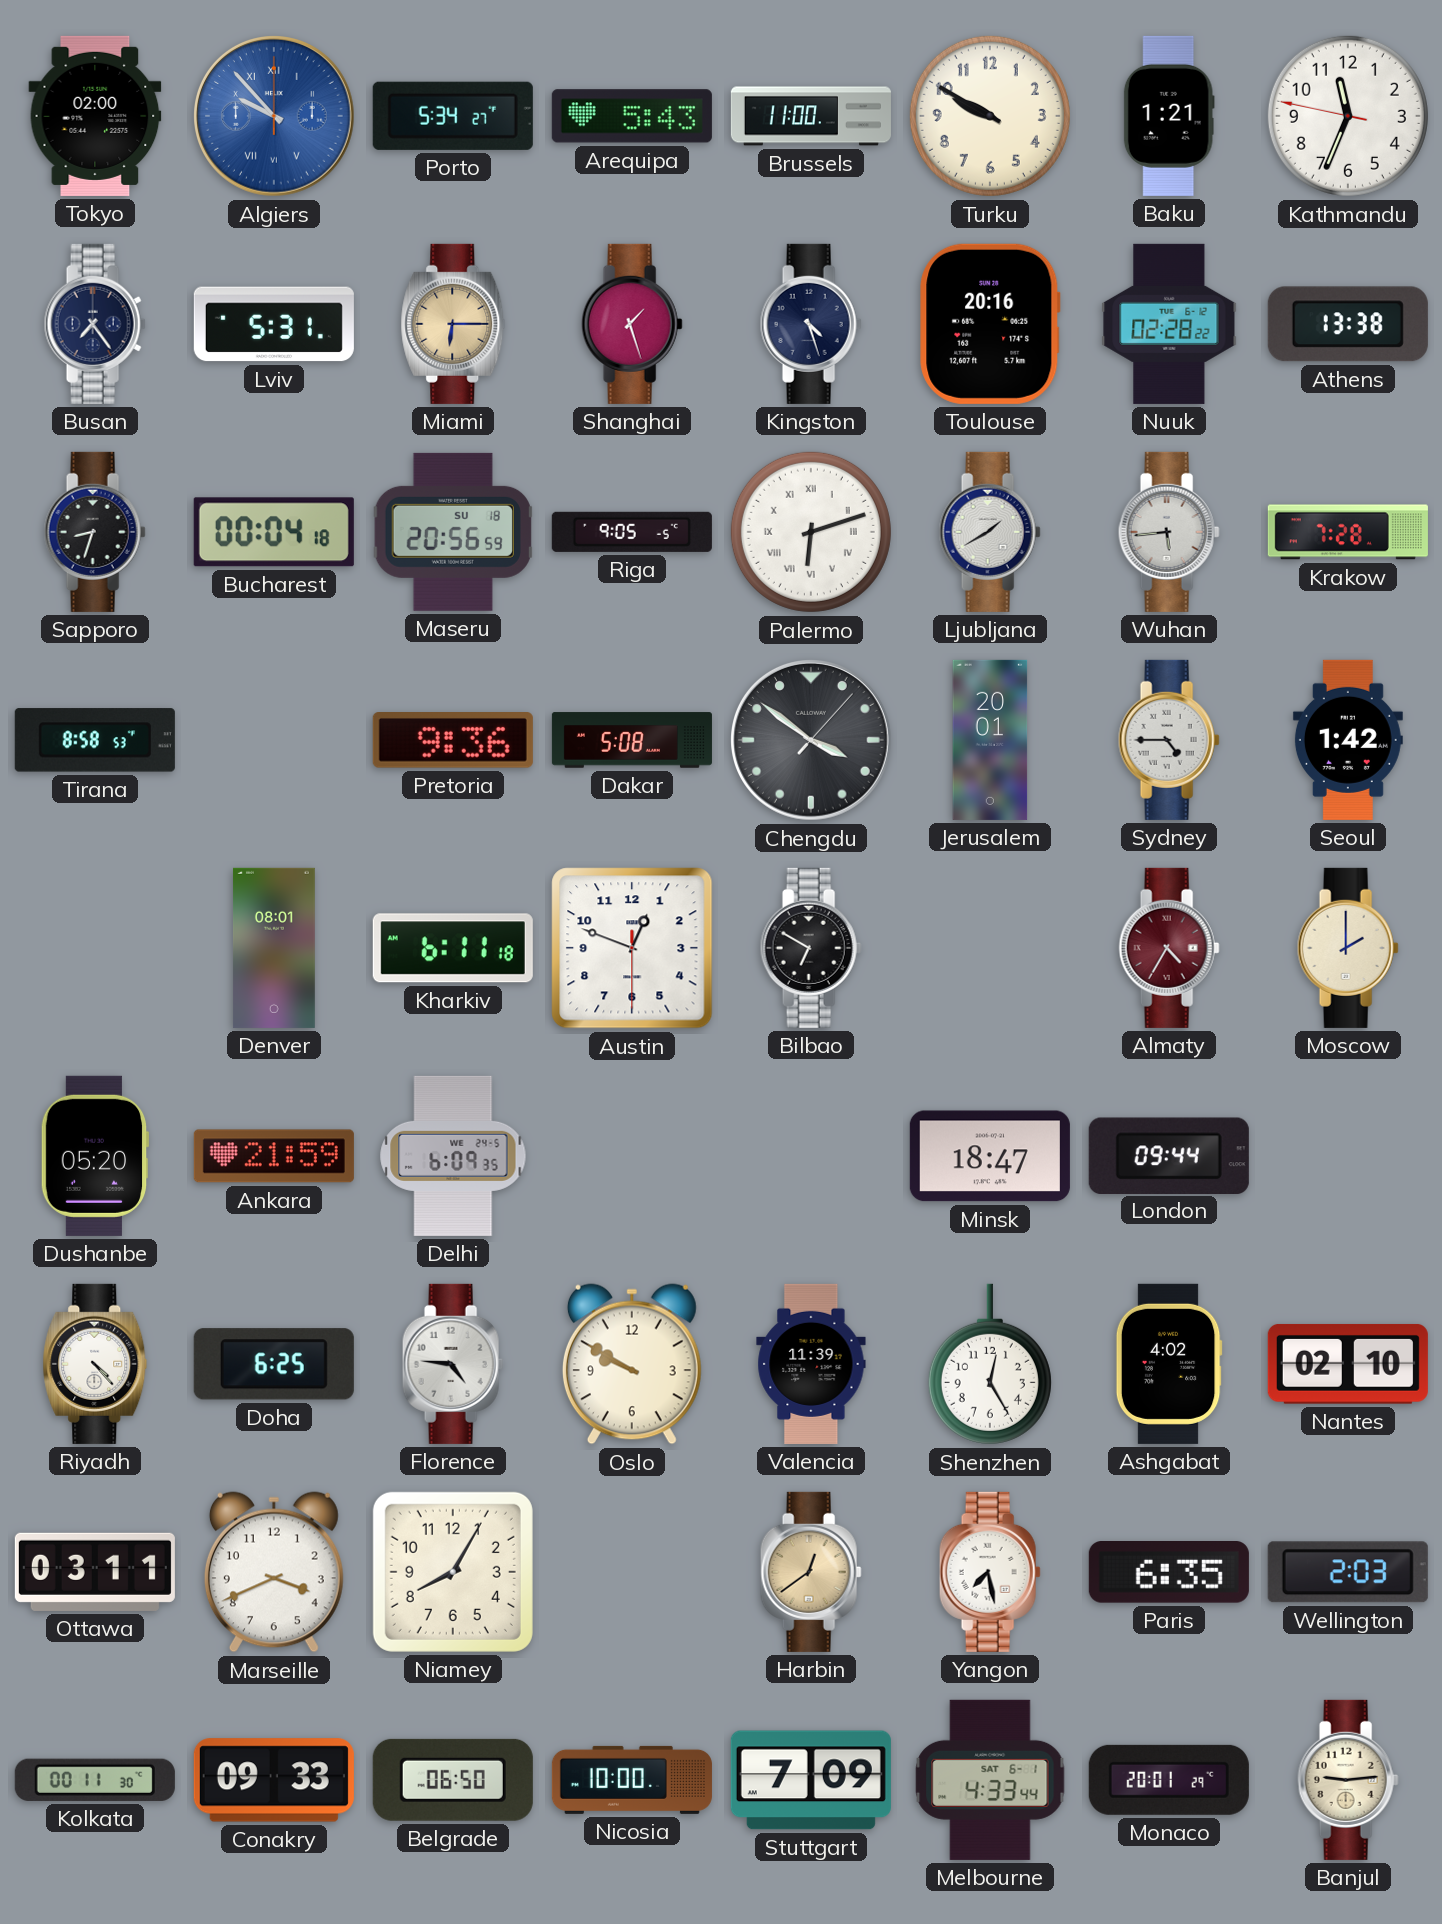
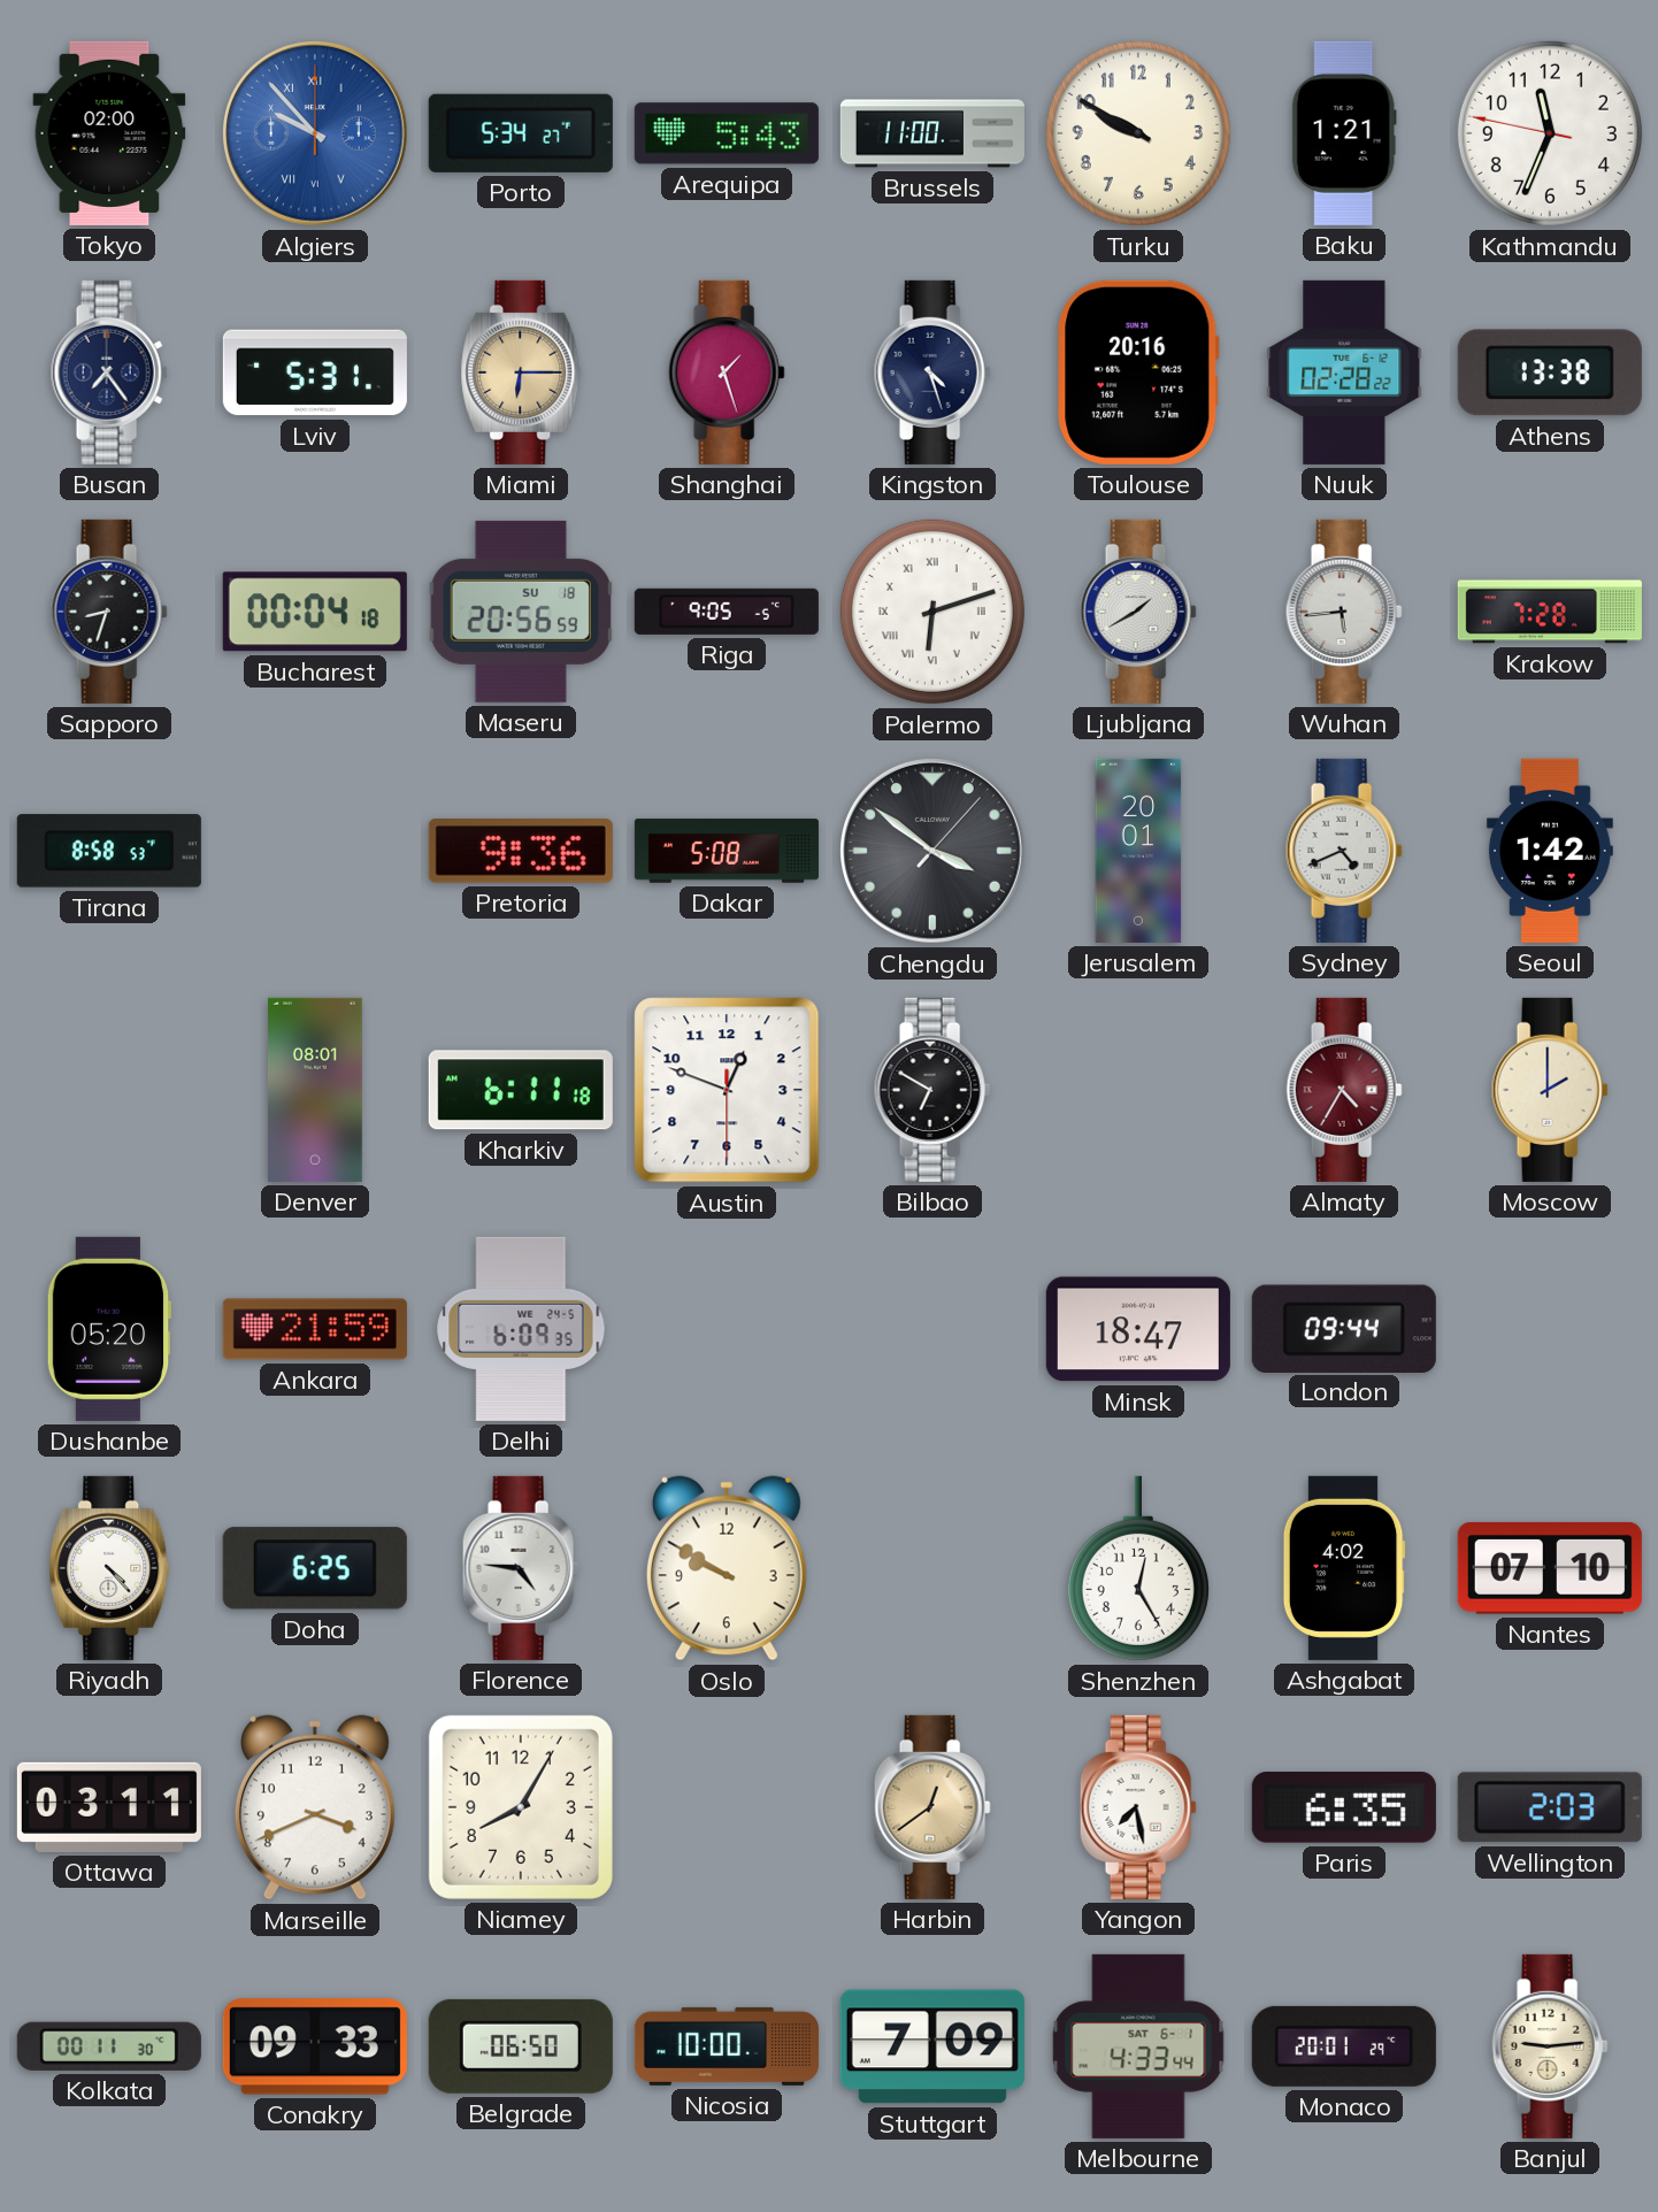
Sydney: 4:45 -> 4:41 (1344, 851)
Valencia: 11:39 -> none (811, 1364)
Nantes: 02:10 -> 07:10 (1550, 1568)
